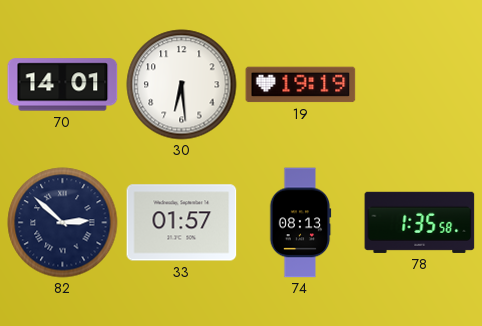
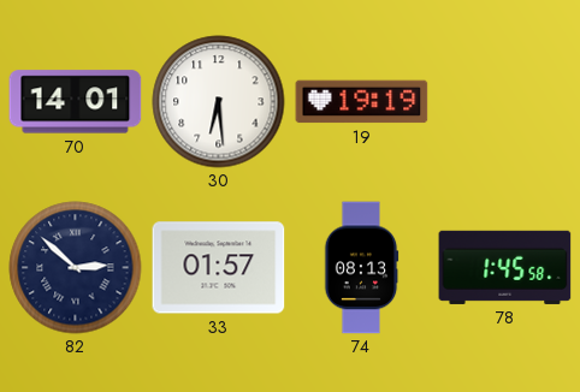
78: 1:35 -> 1:45 (505, 267)
